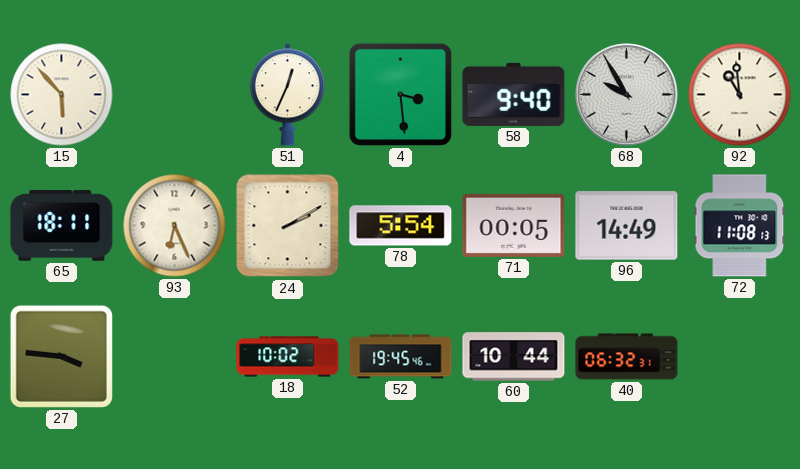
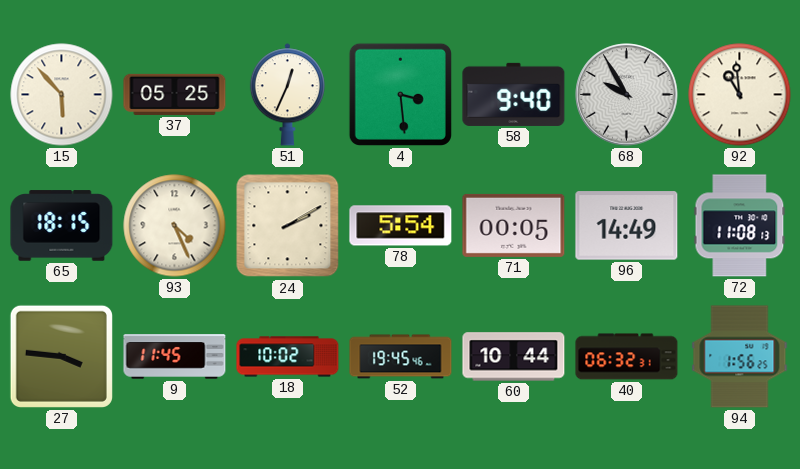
37: none -> 05:25 (175, 94)
65: 18:11 -> 18:15 (62, 226)
93: 6:26 -> 4:26 (175, 226)
9: none -> 11:45 (175, 357)
94: none -> 1:56 (740, 357)
